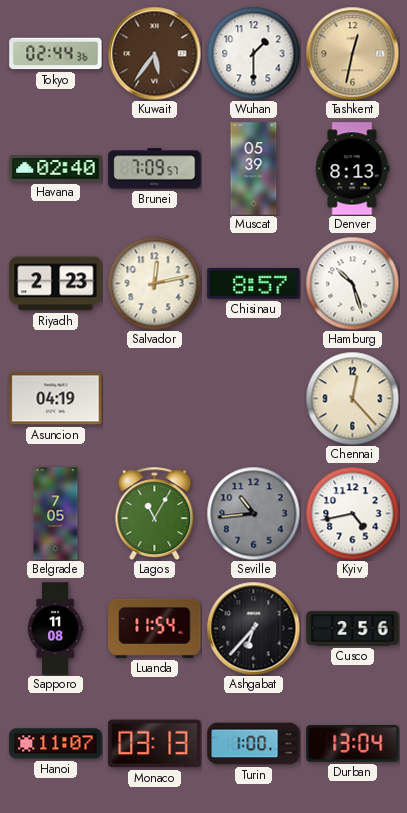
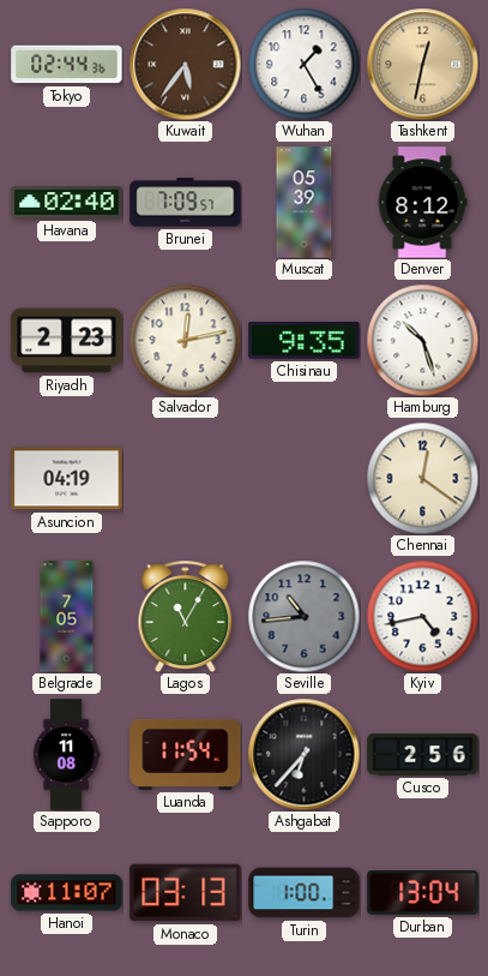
Wuhan: 1:30 -> 1:25 (303, 64)
Denver: 8:13 -> 8:12 (422, 203)
Chisinau: 8:57 -> 9:35 (305, 340)
Chennai: 12:23 -> 12:21 (422, 478)
